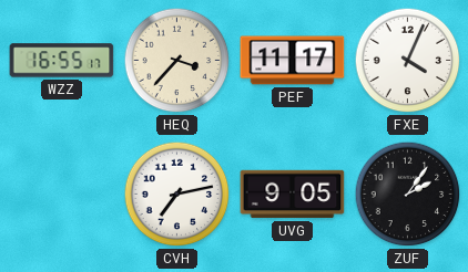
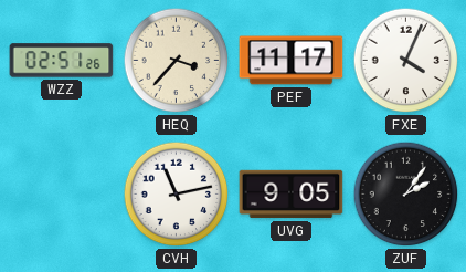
WZZ: 16:55 -> 02:51 (62, 61)
CVH: 7:13 -> 11:13 (177, 195)
